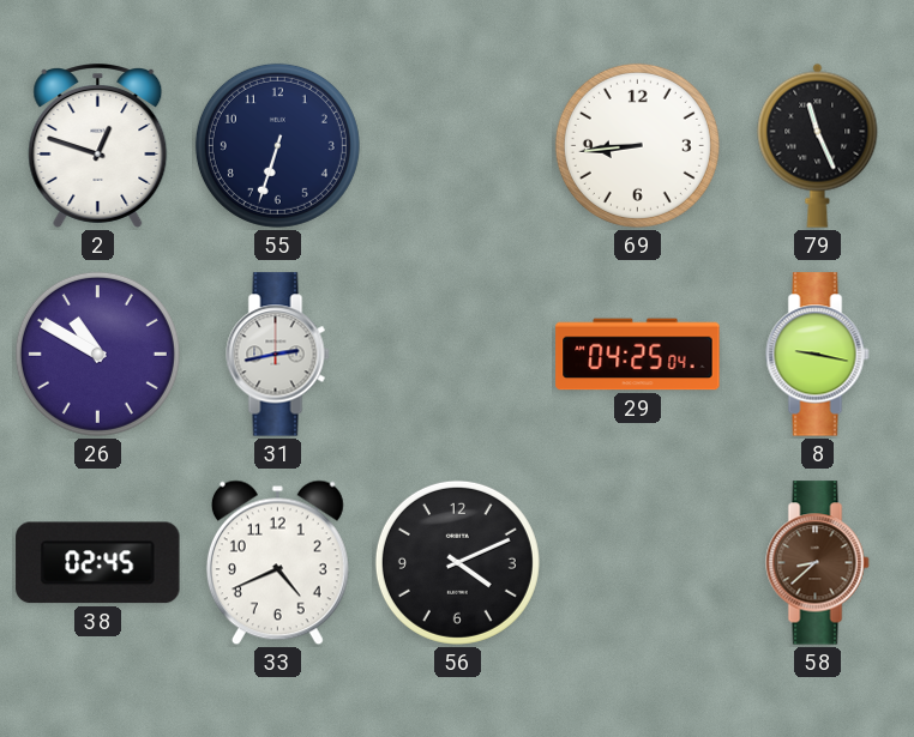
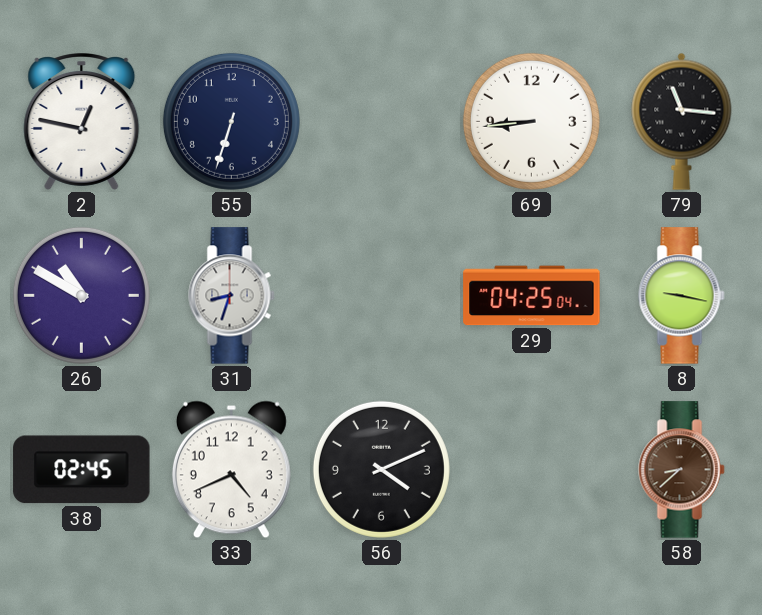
2: 12:48 -> 12:47 (82, 122)
79: 11:26 -> 11:16 (682, 121)
31: 2:43 -> 8:33 (232, 296)
